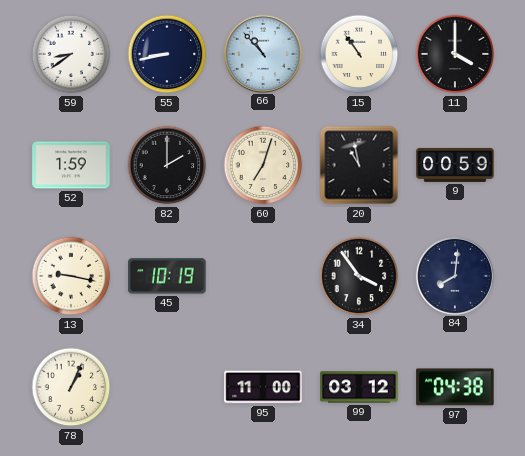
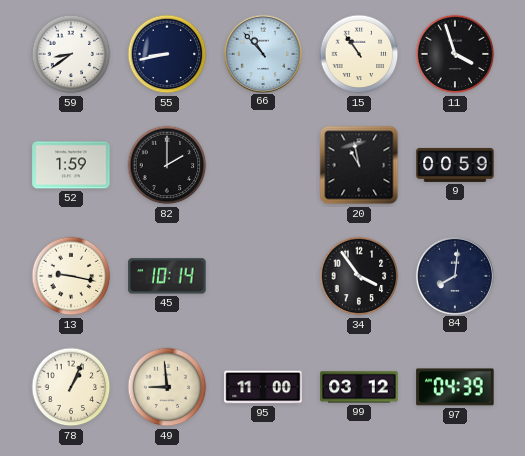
11: 4:00 -> 3:57 (455, 54)
60: 7:03 -> none (263, 165)
45: 10:19 -> 10:14 (167, 276)
49: none -> 8:59 (167, 387)
97: 04:38 -> 04:39 (455, 387)
